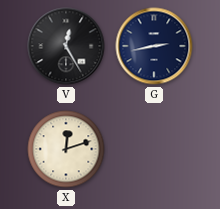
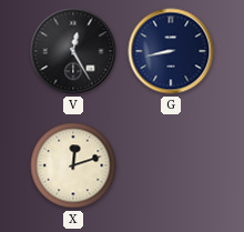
G: 2:43 -> 8:43 (171, 51)
